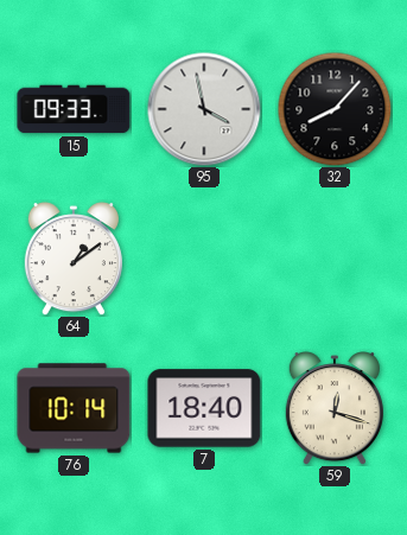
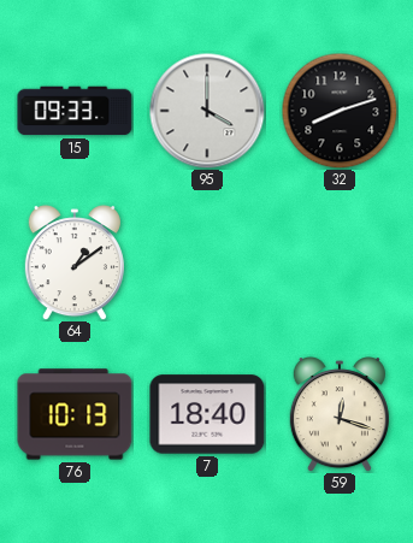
95: 3:58 -> 4:00 (207, 111)
32: 8:07 -> 8:12 (340, 111)
76: 10:14 -> 10:13 (75, 414)
